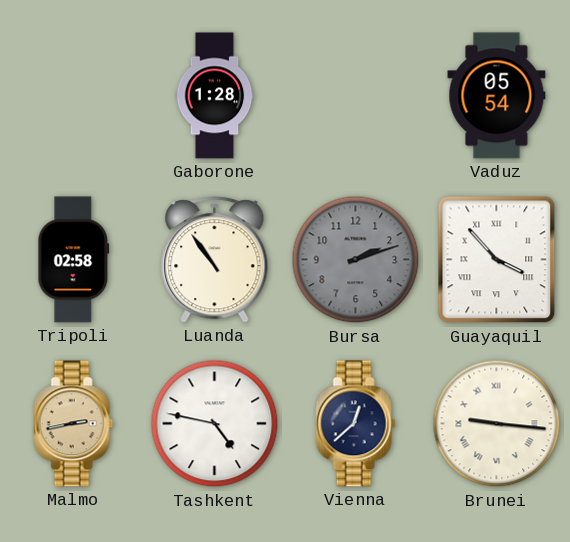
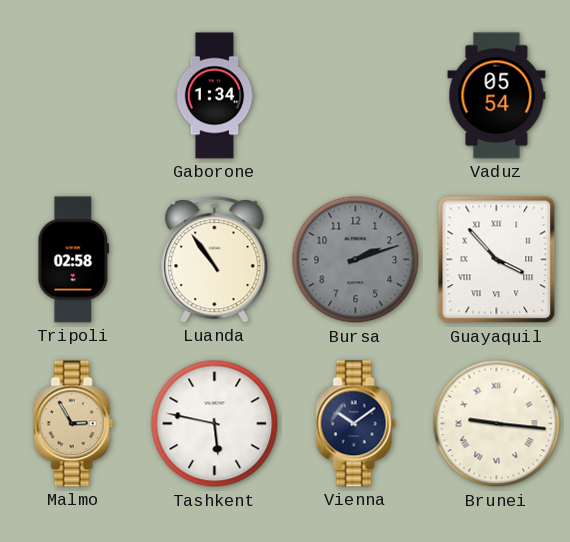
Gaborone: 1:28 -> 1:34 (215, 96)
Malmo: 2:43 -> 2:55 (74, 424)
Tashkent: 4:47 -> 5:47 (215, 424)
Vienna: 12:38 -> 10:09 (356, 424)
